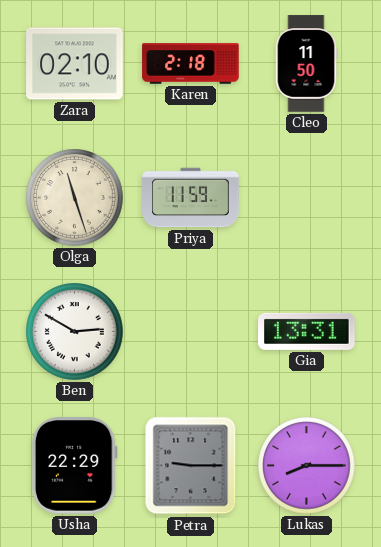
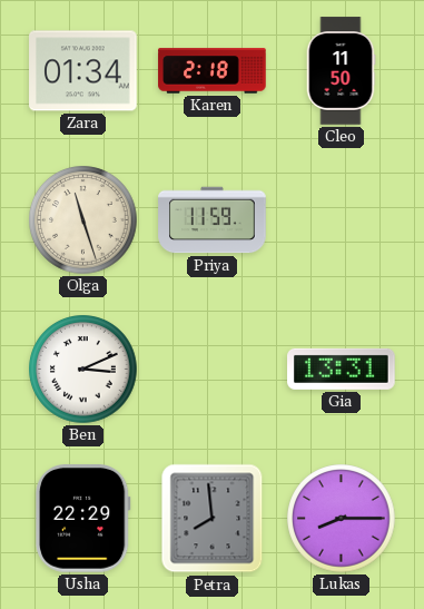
Zara: 02:10 -> 01:34 (83, 71)
Ben: 2:50 -> 3:11 (83, 370)
Petra: 9:15 -> 7:59 (213, 519)
